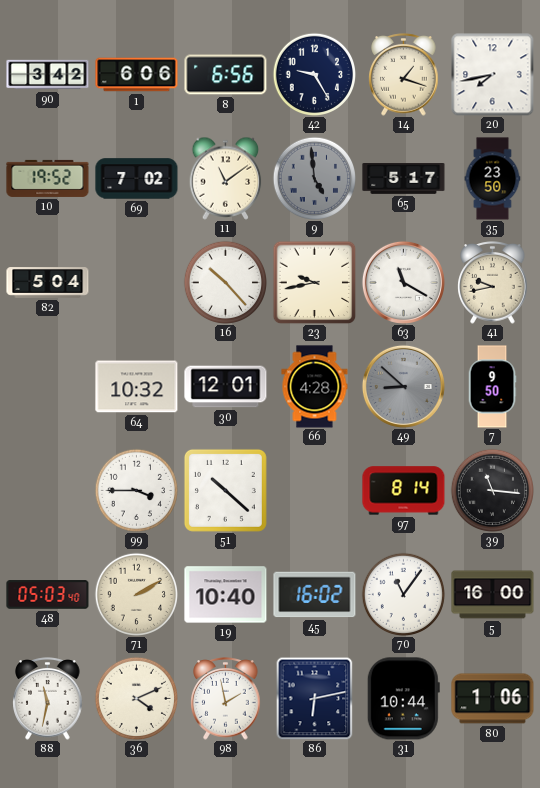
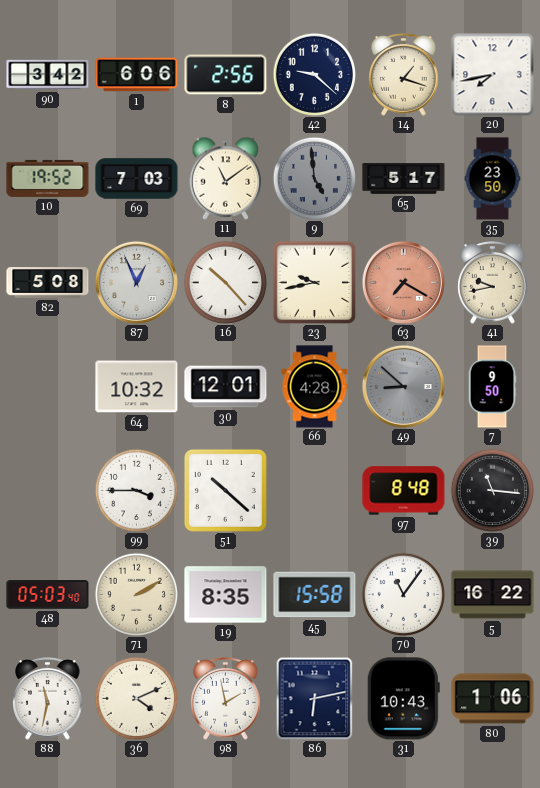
8: 6:56 -> 2:56 (226, 75)
42: 9:25 -> 9:22 (314, 74)
69: 7:02 -> 7:03 (137, 179)
82: 5:04 -> 5:08 (48, 283)
87: none -> 12:56 (136, 282)
63: 11:20 -> 7:20 (403, 282)
63 dial: white -> salmon (403, 282)
97: 8:14 -> 8:48 (404, 491)
19: 10:40 -> 8:35 (226, 595)
45: 16:02 -> 15:58 (315, 595)
5: 16:00 -> 16:22 (493, 595)
31: 10:44 -> 10:43 (403, 699)
